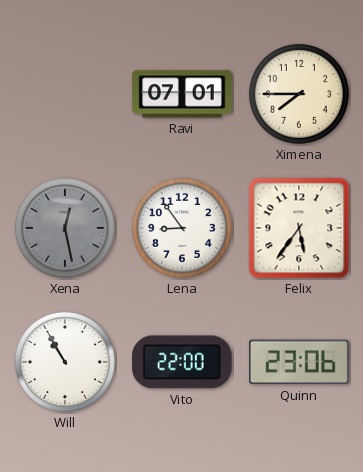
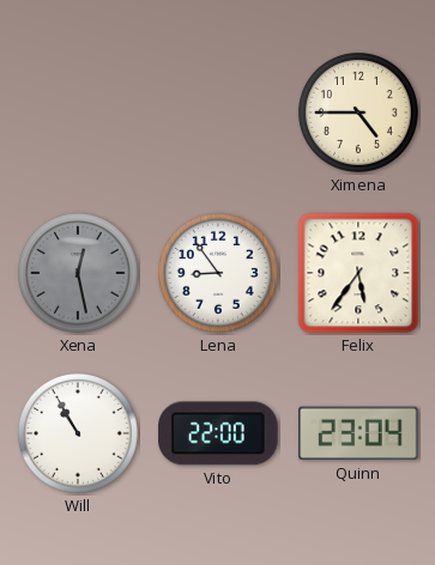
Ravi: 07:01 -> none (182, 94)
Ximena: 7:45 -> 4:45 (358, 113)
Quinn: 23:06 -> 23:04 (358, 433)
